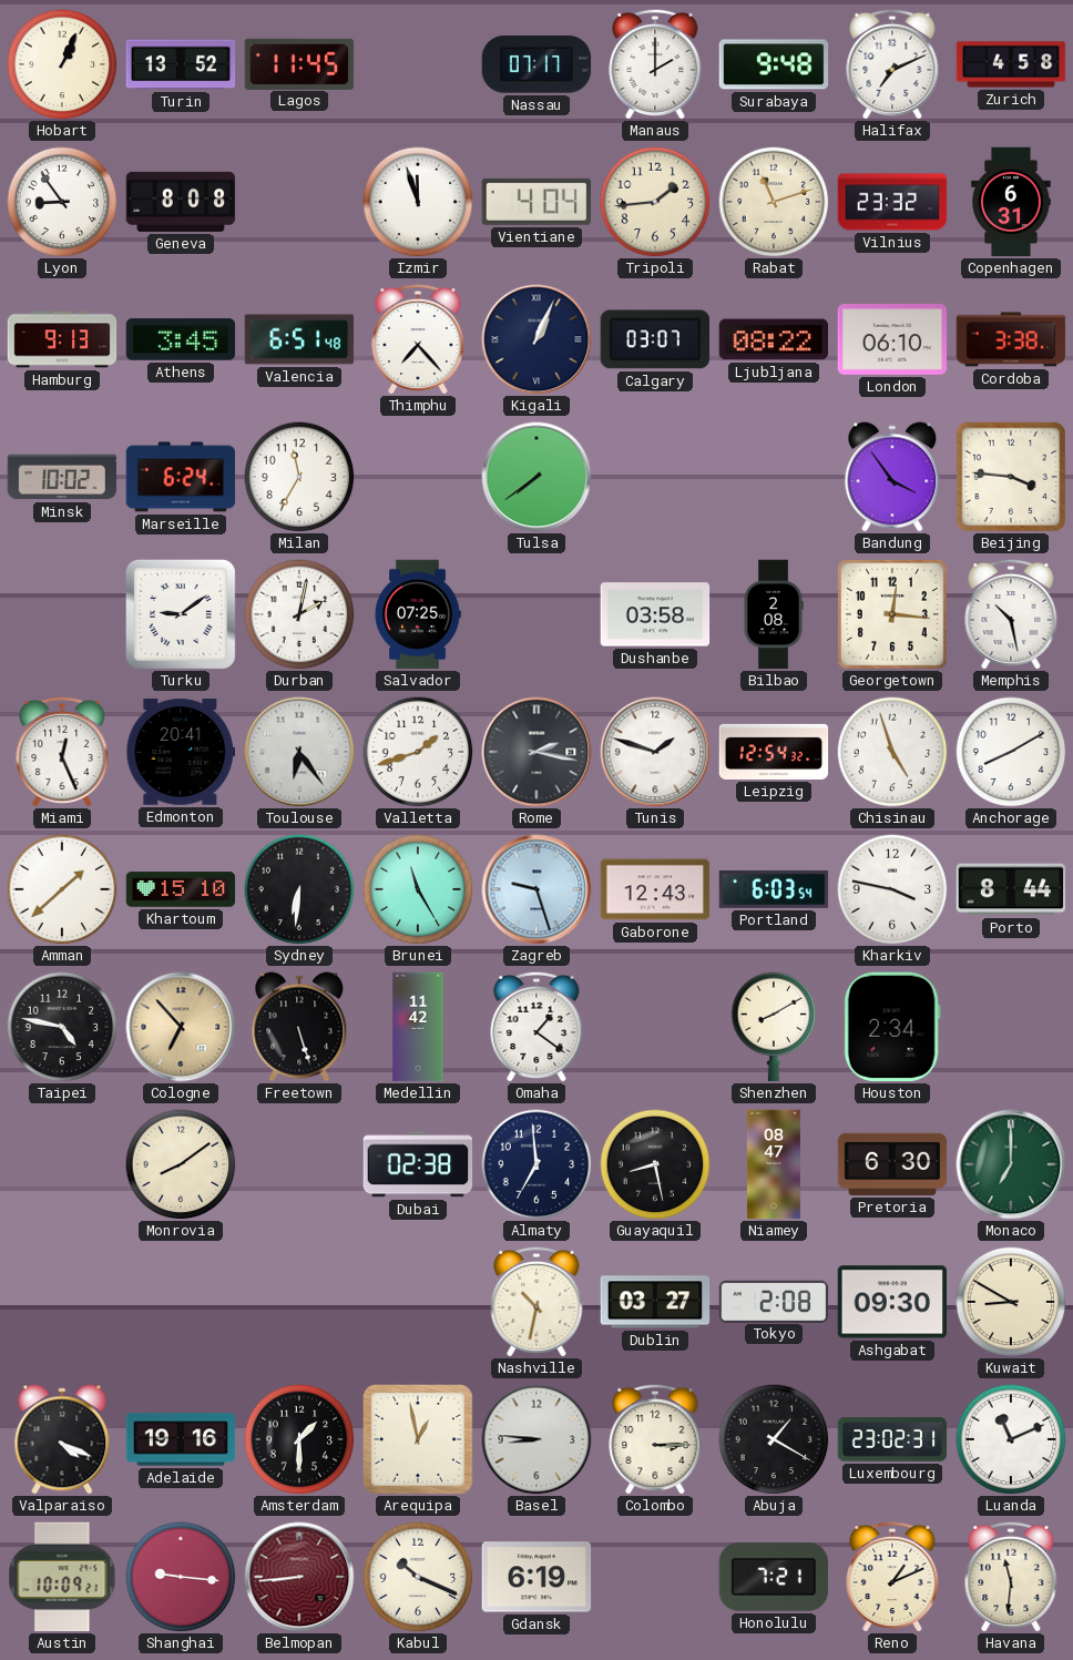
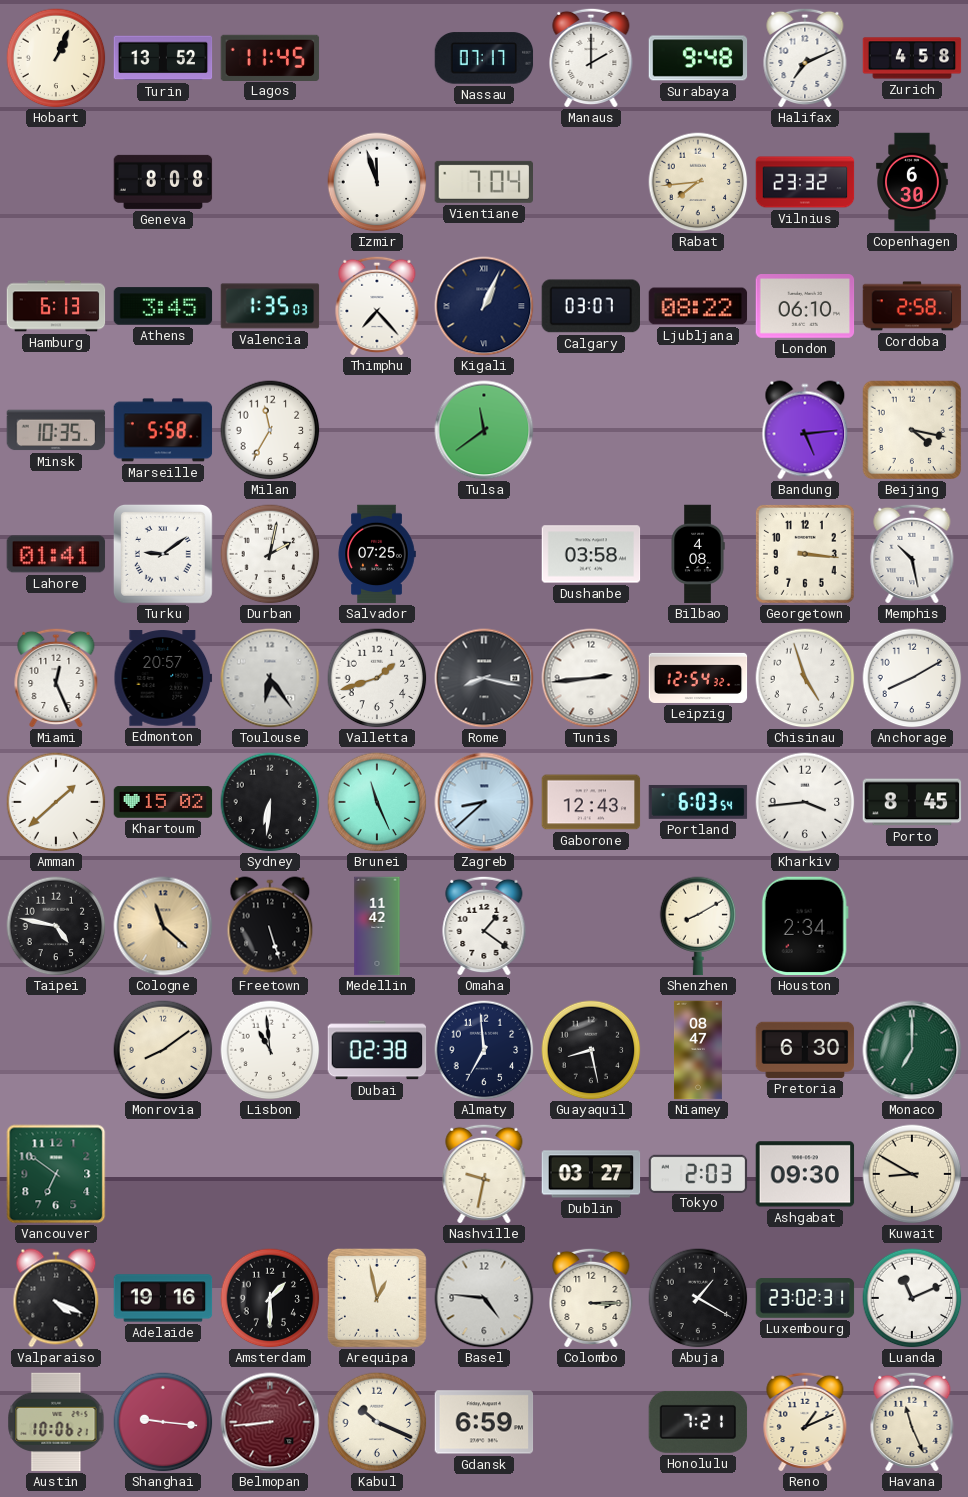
Lyon: 8:54 -> none (62, 202)
Vientiane: 4:04 -> 7:04 (483, 182)
Tripoli: 1:44 -> none (655, 202)
Rabat: 11:12 -> 7:44 (698, 182)
Copenhagen: 6:31 -> 6:30 (912, 182)
Hamburg: 9:13 -> 6:13 (56, 306)
Valencia: 6:51 -> 1:35 (270, 306)
Cordoba: 3:38 -> 2:58 (912, 306)
Minsk: 10:02 -> 10:35 (56, 430)
Marseille: 6:24 -> 5:58 (163, 430)
Tulsa: 7:39 -> 11:39 (484, 430)
Bandung: 3:54 -> 5:14 (805, 430)
Beijing: 3:46 -> 4:17 (912, 430)
Lahore: none -> 01:41 (56, 554)
Bilbao: 2:08 -> 4:08 (698, 554)
Georgetown: 12:16 -> 3:16 (805, 554)
Edmonton: 20:41 -> 20:57 (163, 678)
Rome: 2:17 -> 8:17 (484, 678)
Tunis: 1:48 -> 2:44 (591, 678)
Khartoum: 15:10 -> 15:02 (163, 802)
Brunei: 11:25 -> 11:26 (377, 802)
Zagreb: 9:27 -> 8:38 (484, 802)
Kharkiv: 3:47 -> 3:44 (805, 802)
Porto: 8:44 -> 8:45 (912, 802)
Cologne: 6:53 -> 11:22 (163, 926)
Lisbon: none -> 10:59 (270, 1050)
Vancouver: none -> 6:51 (56, 1174)
Nashville: 10:32 -> 9:32 (484, 1174)
Tokyo: 2:08 -> 2:03 (698, 1173)
Basel: 8:46 -> 4:46 (484, 1298)
Austin: 10:09 -> 10:06 (56, 1422)
Gdansk: 6:19 -> 6:59 (484, 1422)
Havana: 11:31 -> 11:26 (912, 1422)
